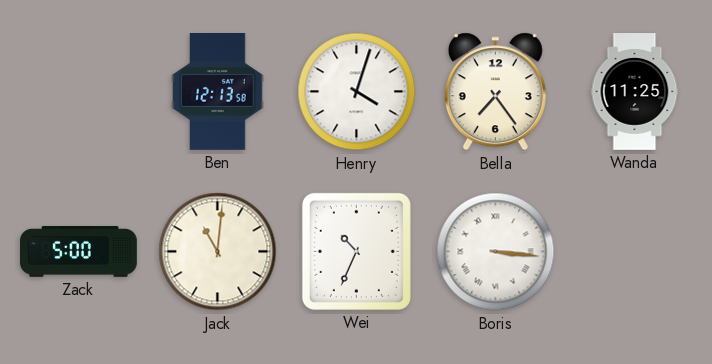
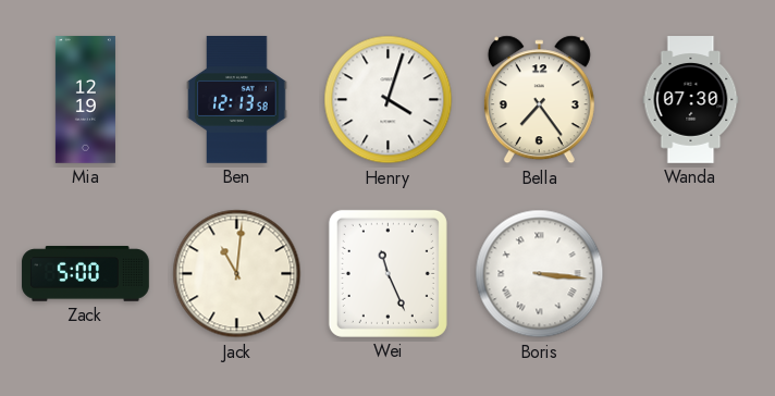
Mia: none -> 12:19 (85, 100)
Wanda: 11:25 -> 07:30 (691, 100)
Wei: 10:34 -> 11:26 (387, 273)
